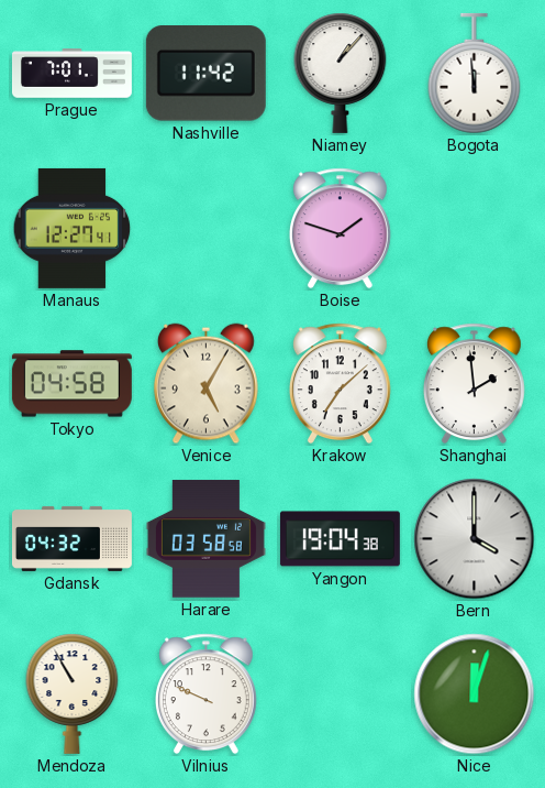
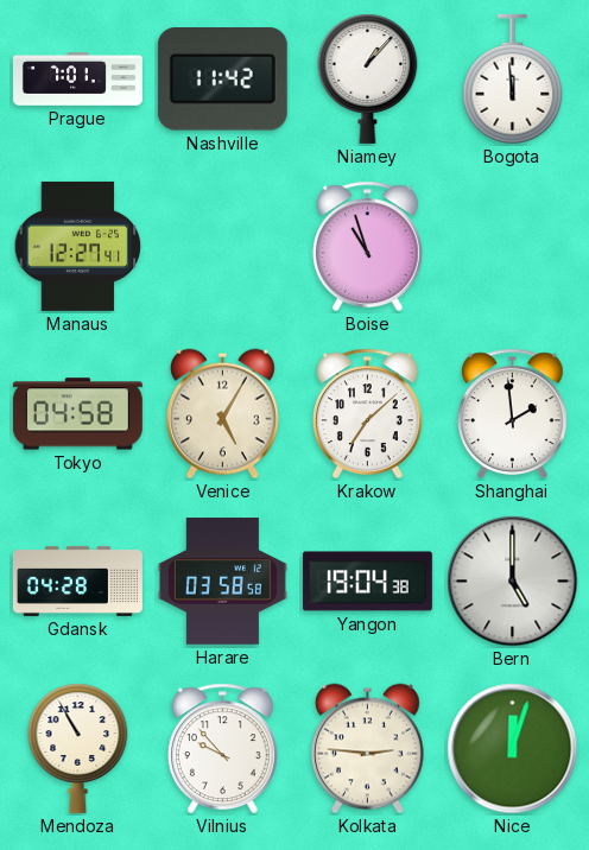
Boise: 1:48 -> 10:57 (367, 247)
Gdansk: 04:32 -> 04:28 (77, 581)
Bern: 4:00 -> 5:00 (513, 582)
Vilnius: 9:49 -> 9:53 (222, 749)
Kolkata: none -> 2:46 (368, 749)
